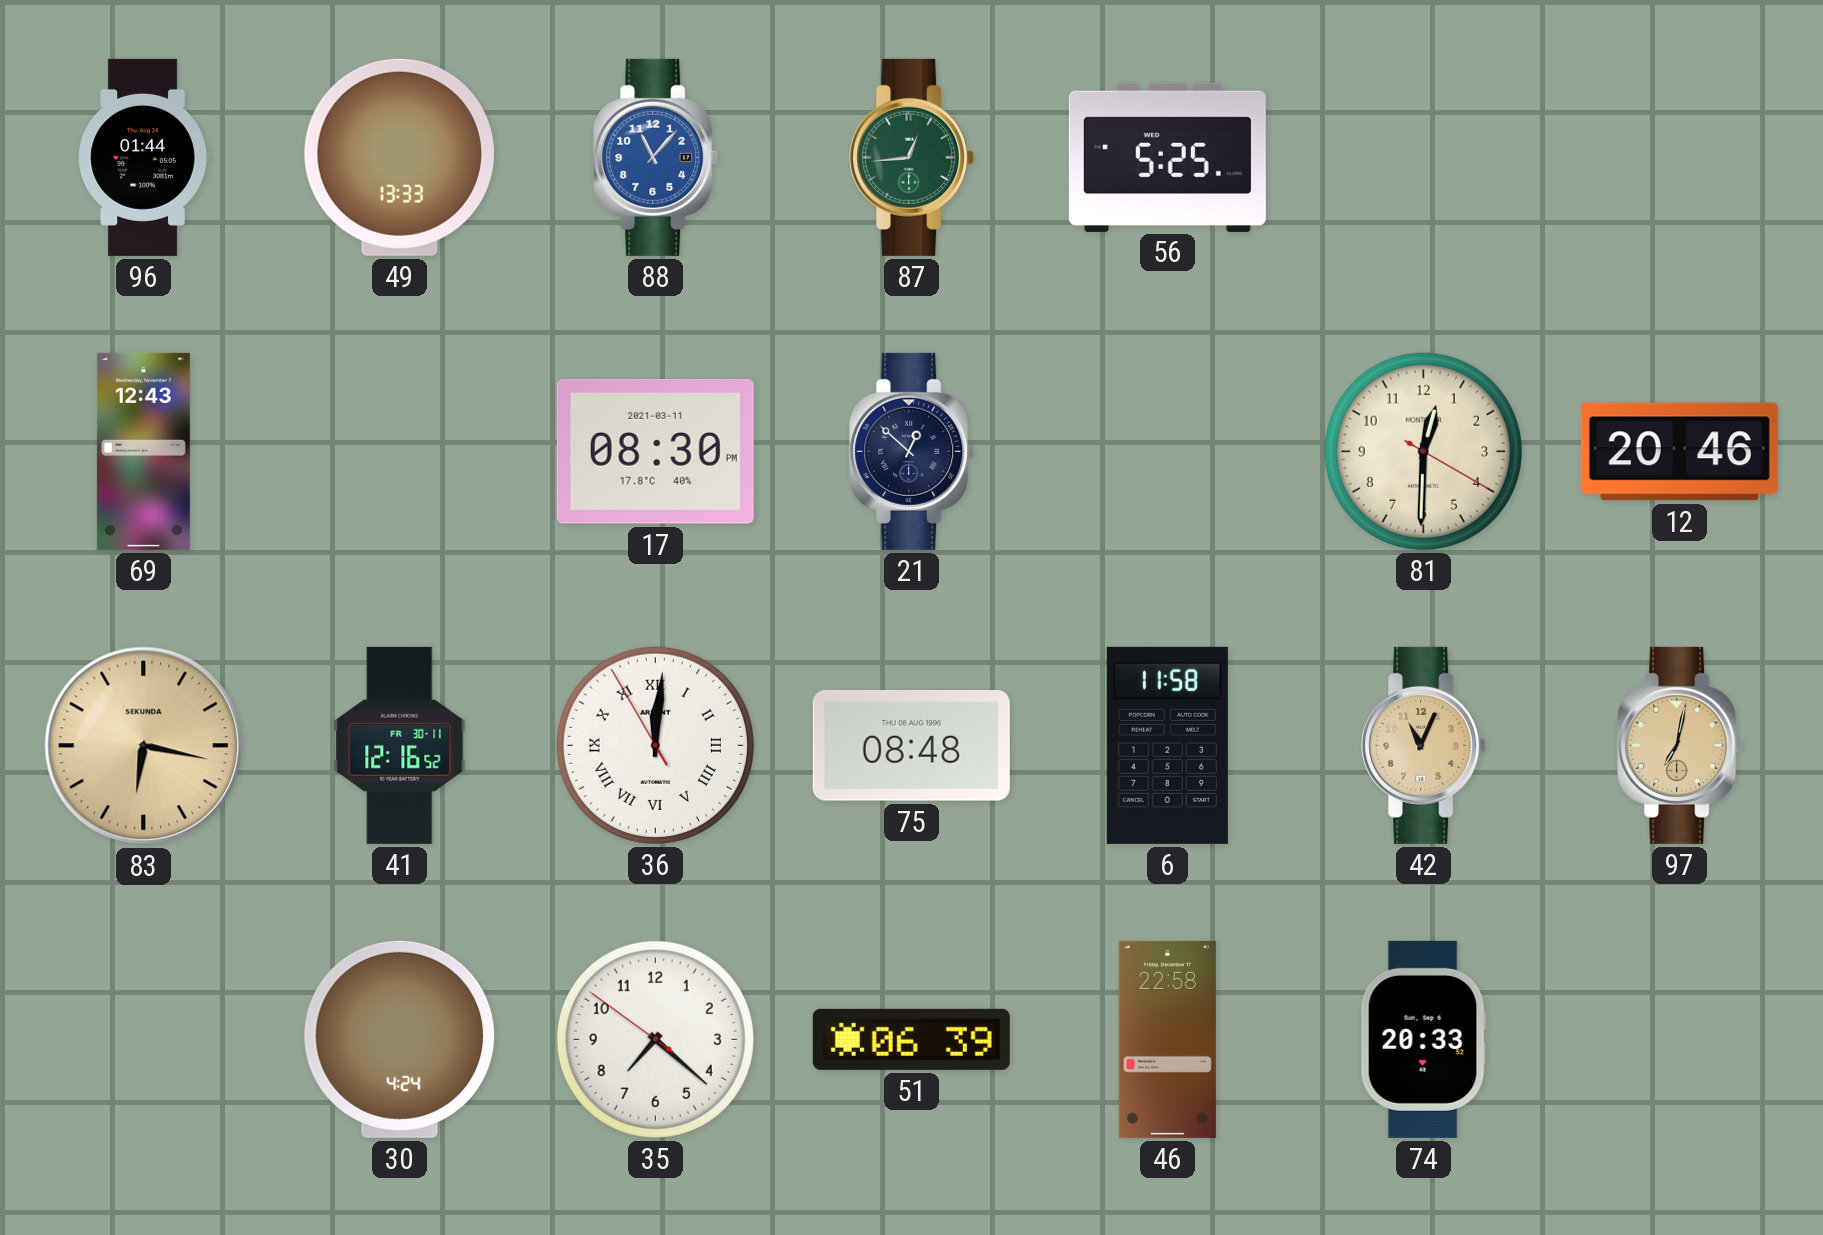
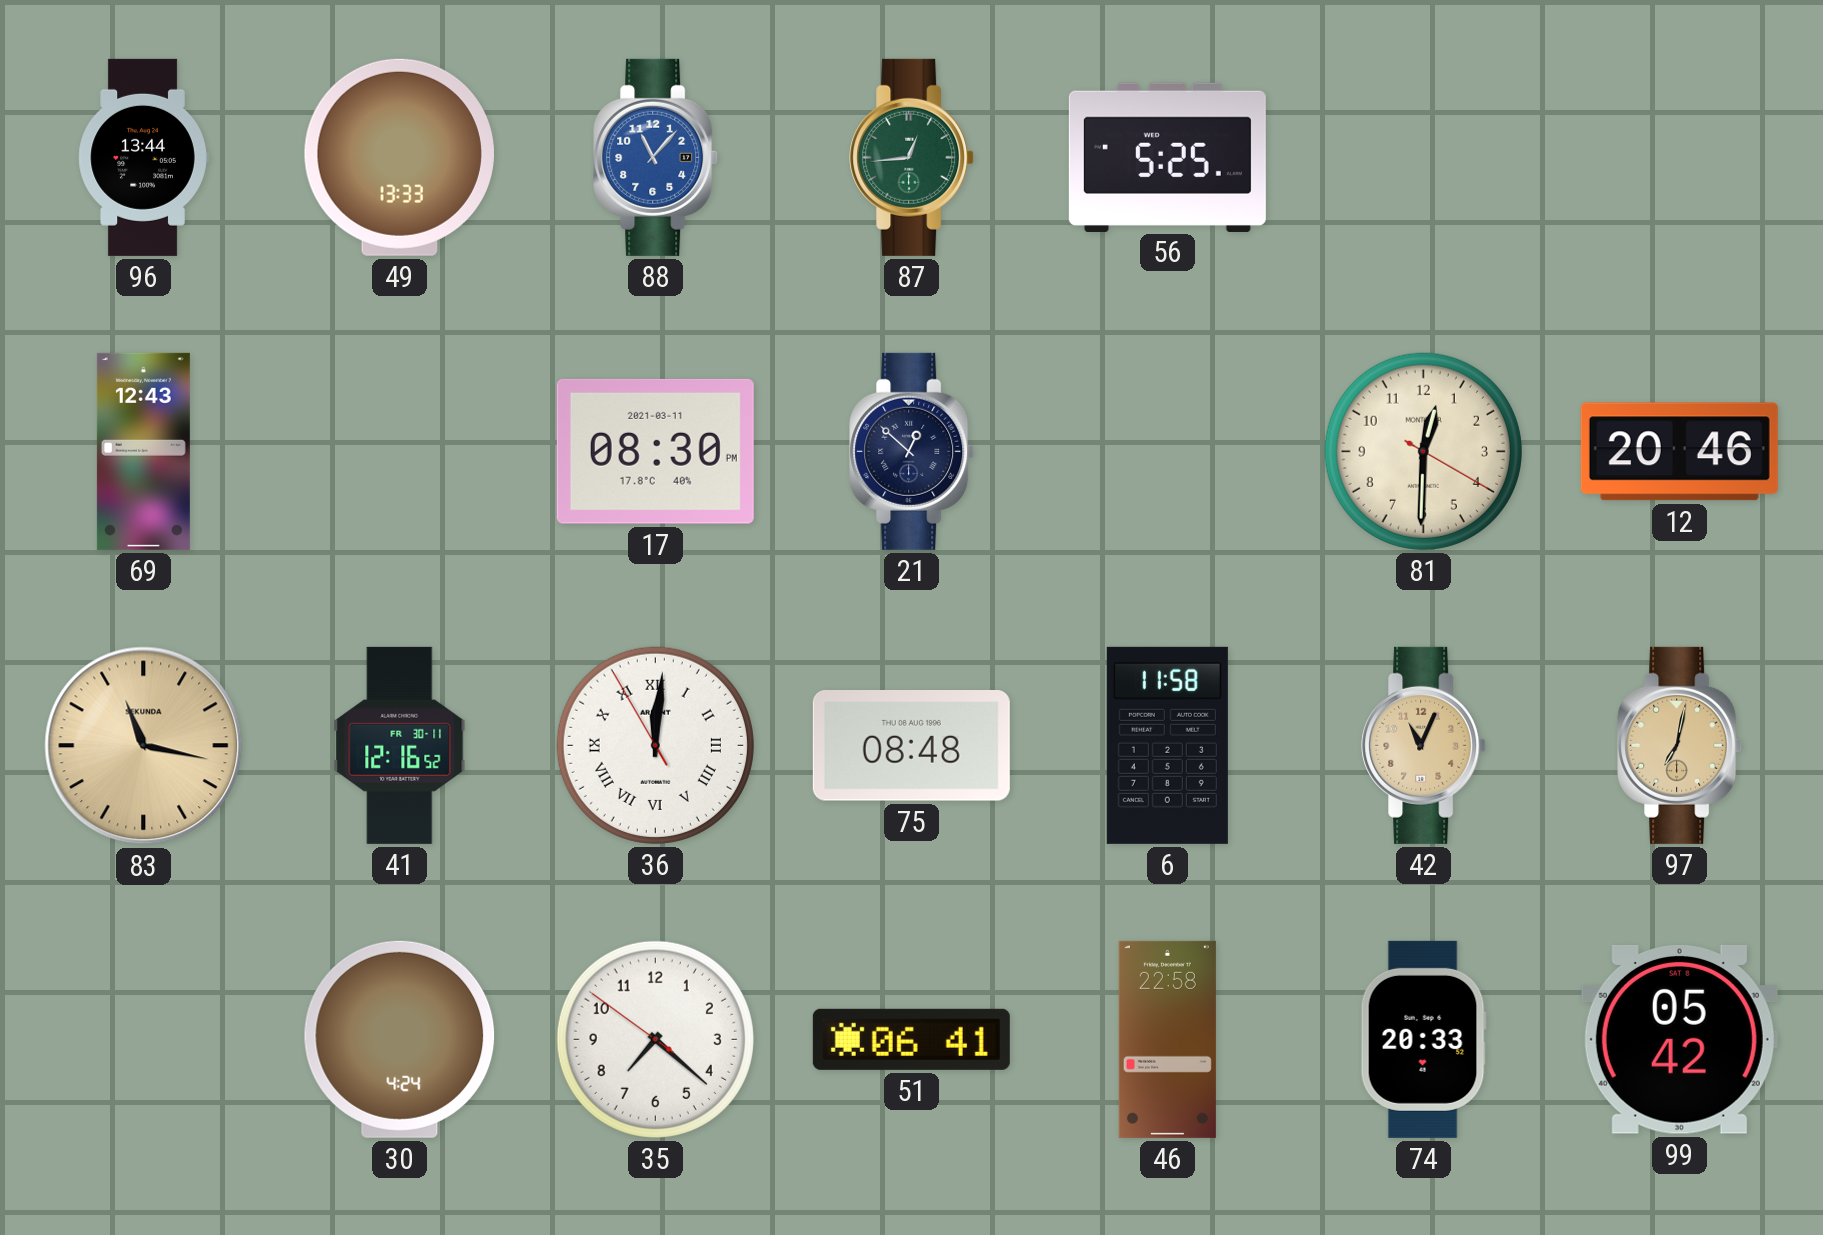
96: 01:44 -> 13:44 (143, 157)
83: 6:17 -> 11:17 (144, 746)
51: 06:39 -> 06:41 (911, 1039)
99: none -> 05:42 (1679, 1039)
